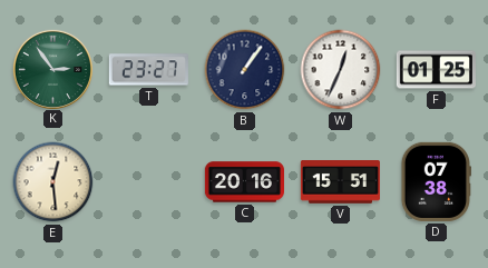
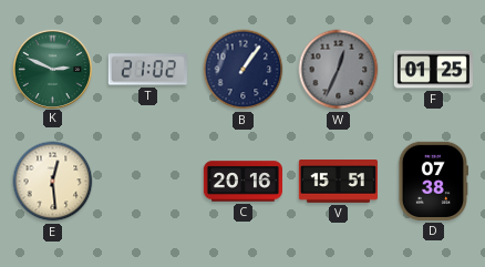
K: 2:54 -> 2:49 (52, 69)
T: 23:27 -> 21:02 (147, 70)
W dial: white -> grey (339, 70)
